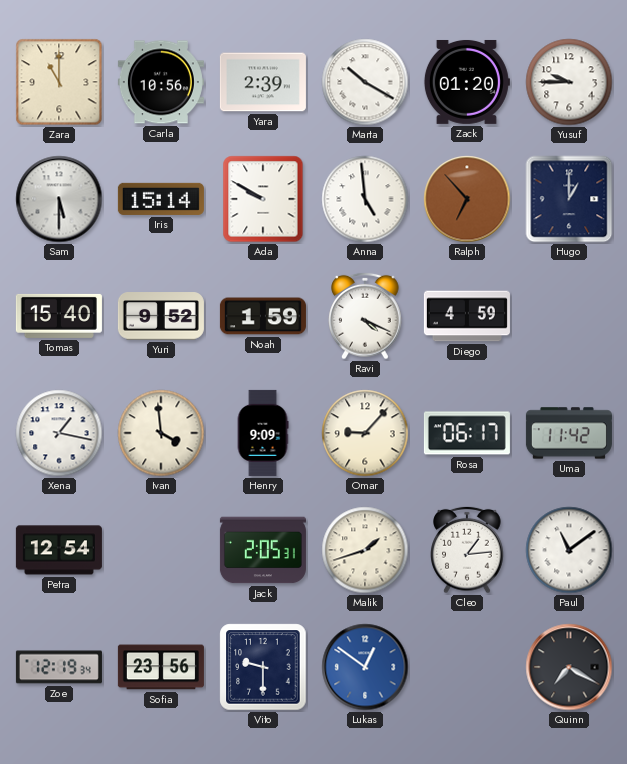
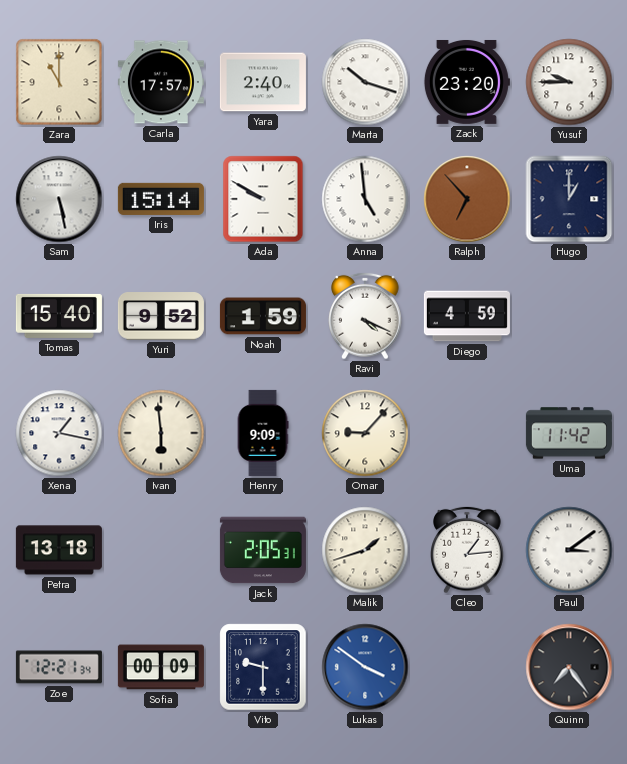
Carla: 10:56 -> 17:57 (161, 82)
Yara: 2:39 -> 2:40 (263, 82)
Marta: 10:20 -> 10:18 (365, 82)
Zack: 01:20 -> 23:20 (466, 82)
Sam: 5:30 -> 5:28 (59, 199)
Ivan: 3:59 -> 5:59 (161, 433)
Rosa: 06:17 -> none (467, 433)
Petra: 12:54 -> 13:18 (59, 550)
Paul: 11:09 -> 3:09 (569, 550)
Zoe: 12:19 -> 12:21 (59, 667)
Sofia: 23:56 -> 00:09 (161, 667)
Lukas: 12:51 -> 3:51 (365, 667)
Quinn: 7:20 -> 7:24 (569, 667)
